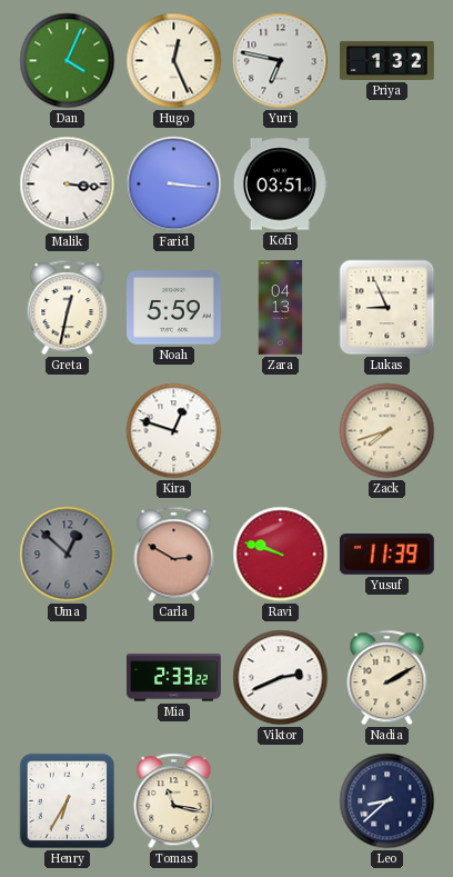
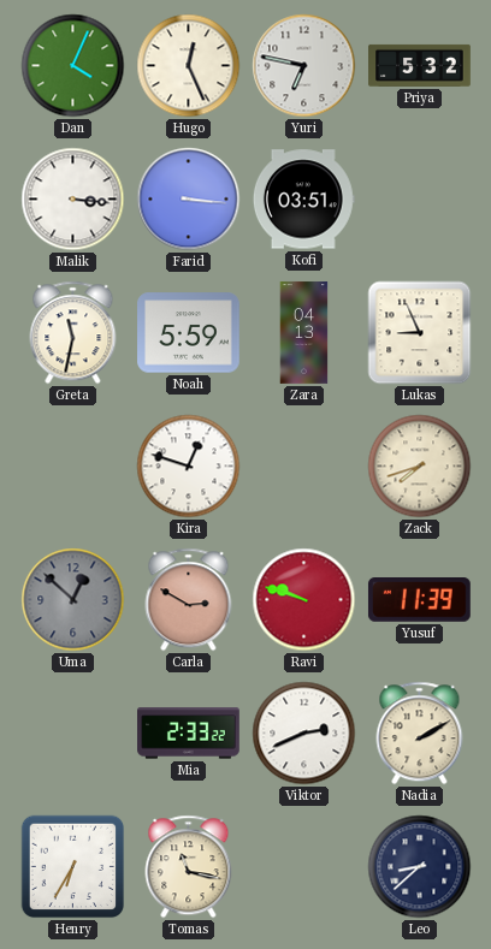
Priya: 1:32 -> 5:32 (420, 65)
Greta: 12:32 -> 11:32 (73, 333)
